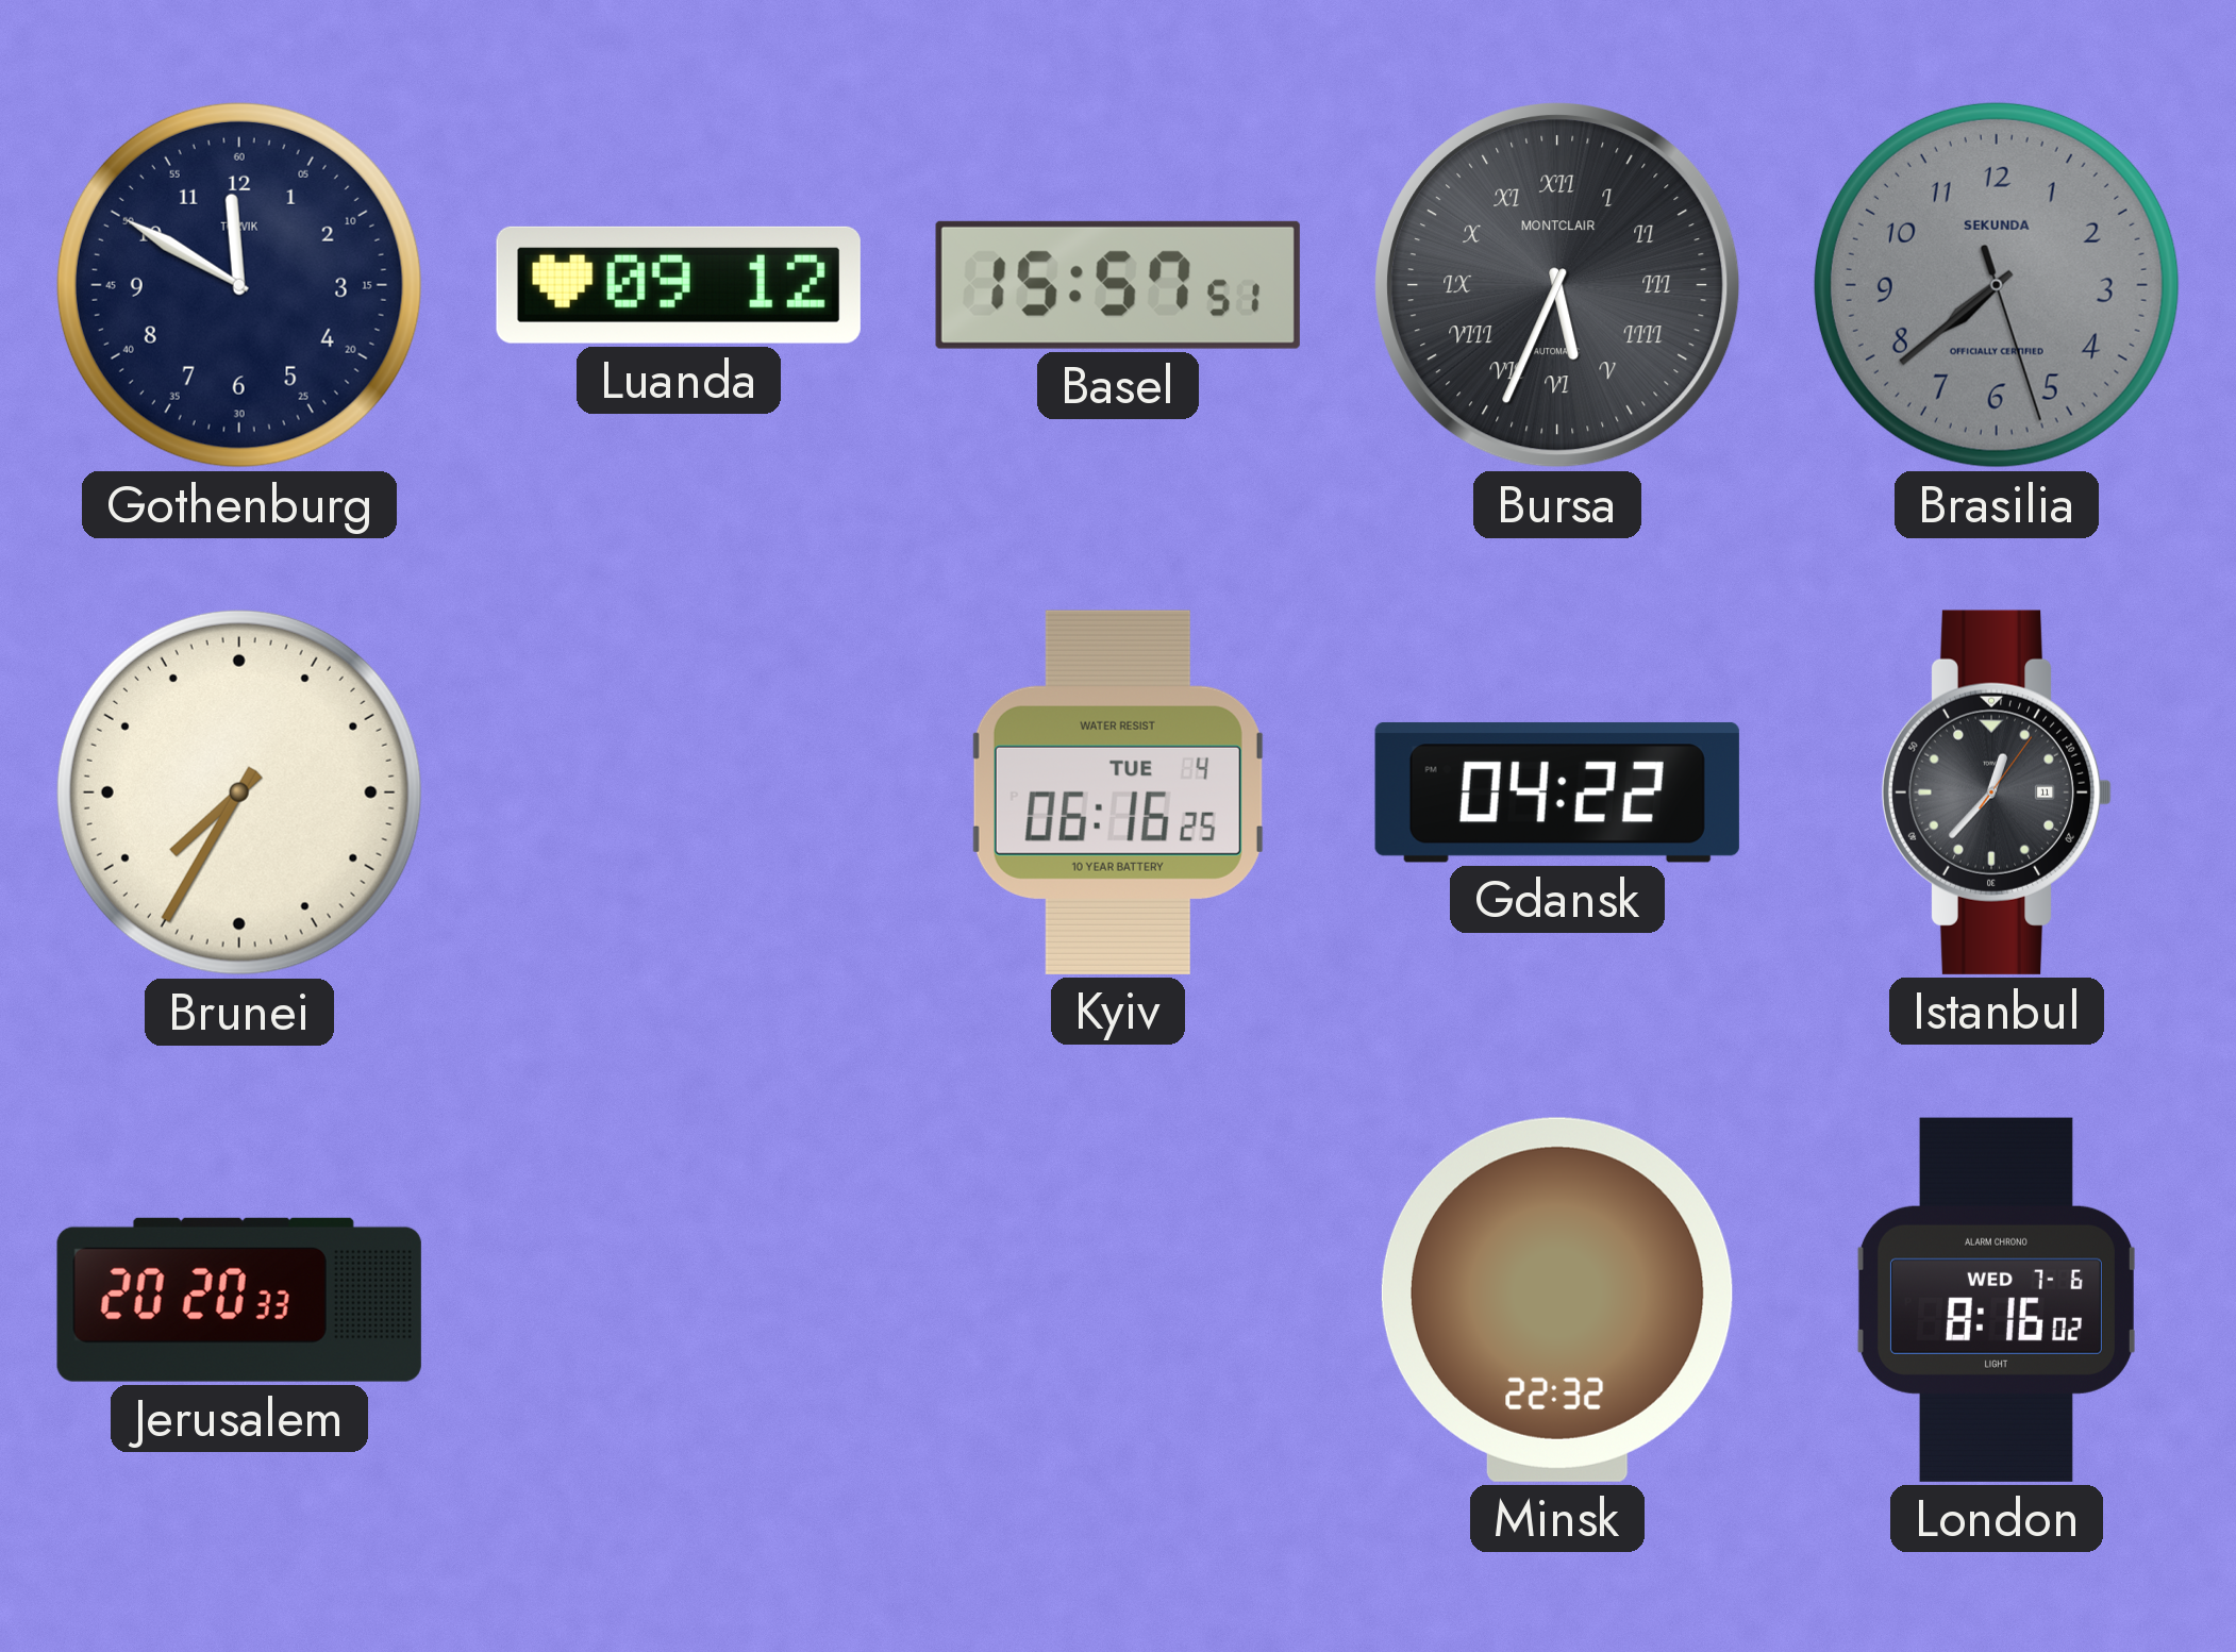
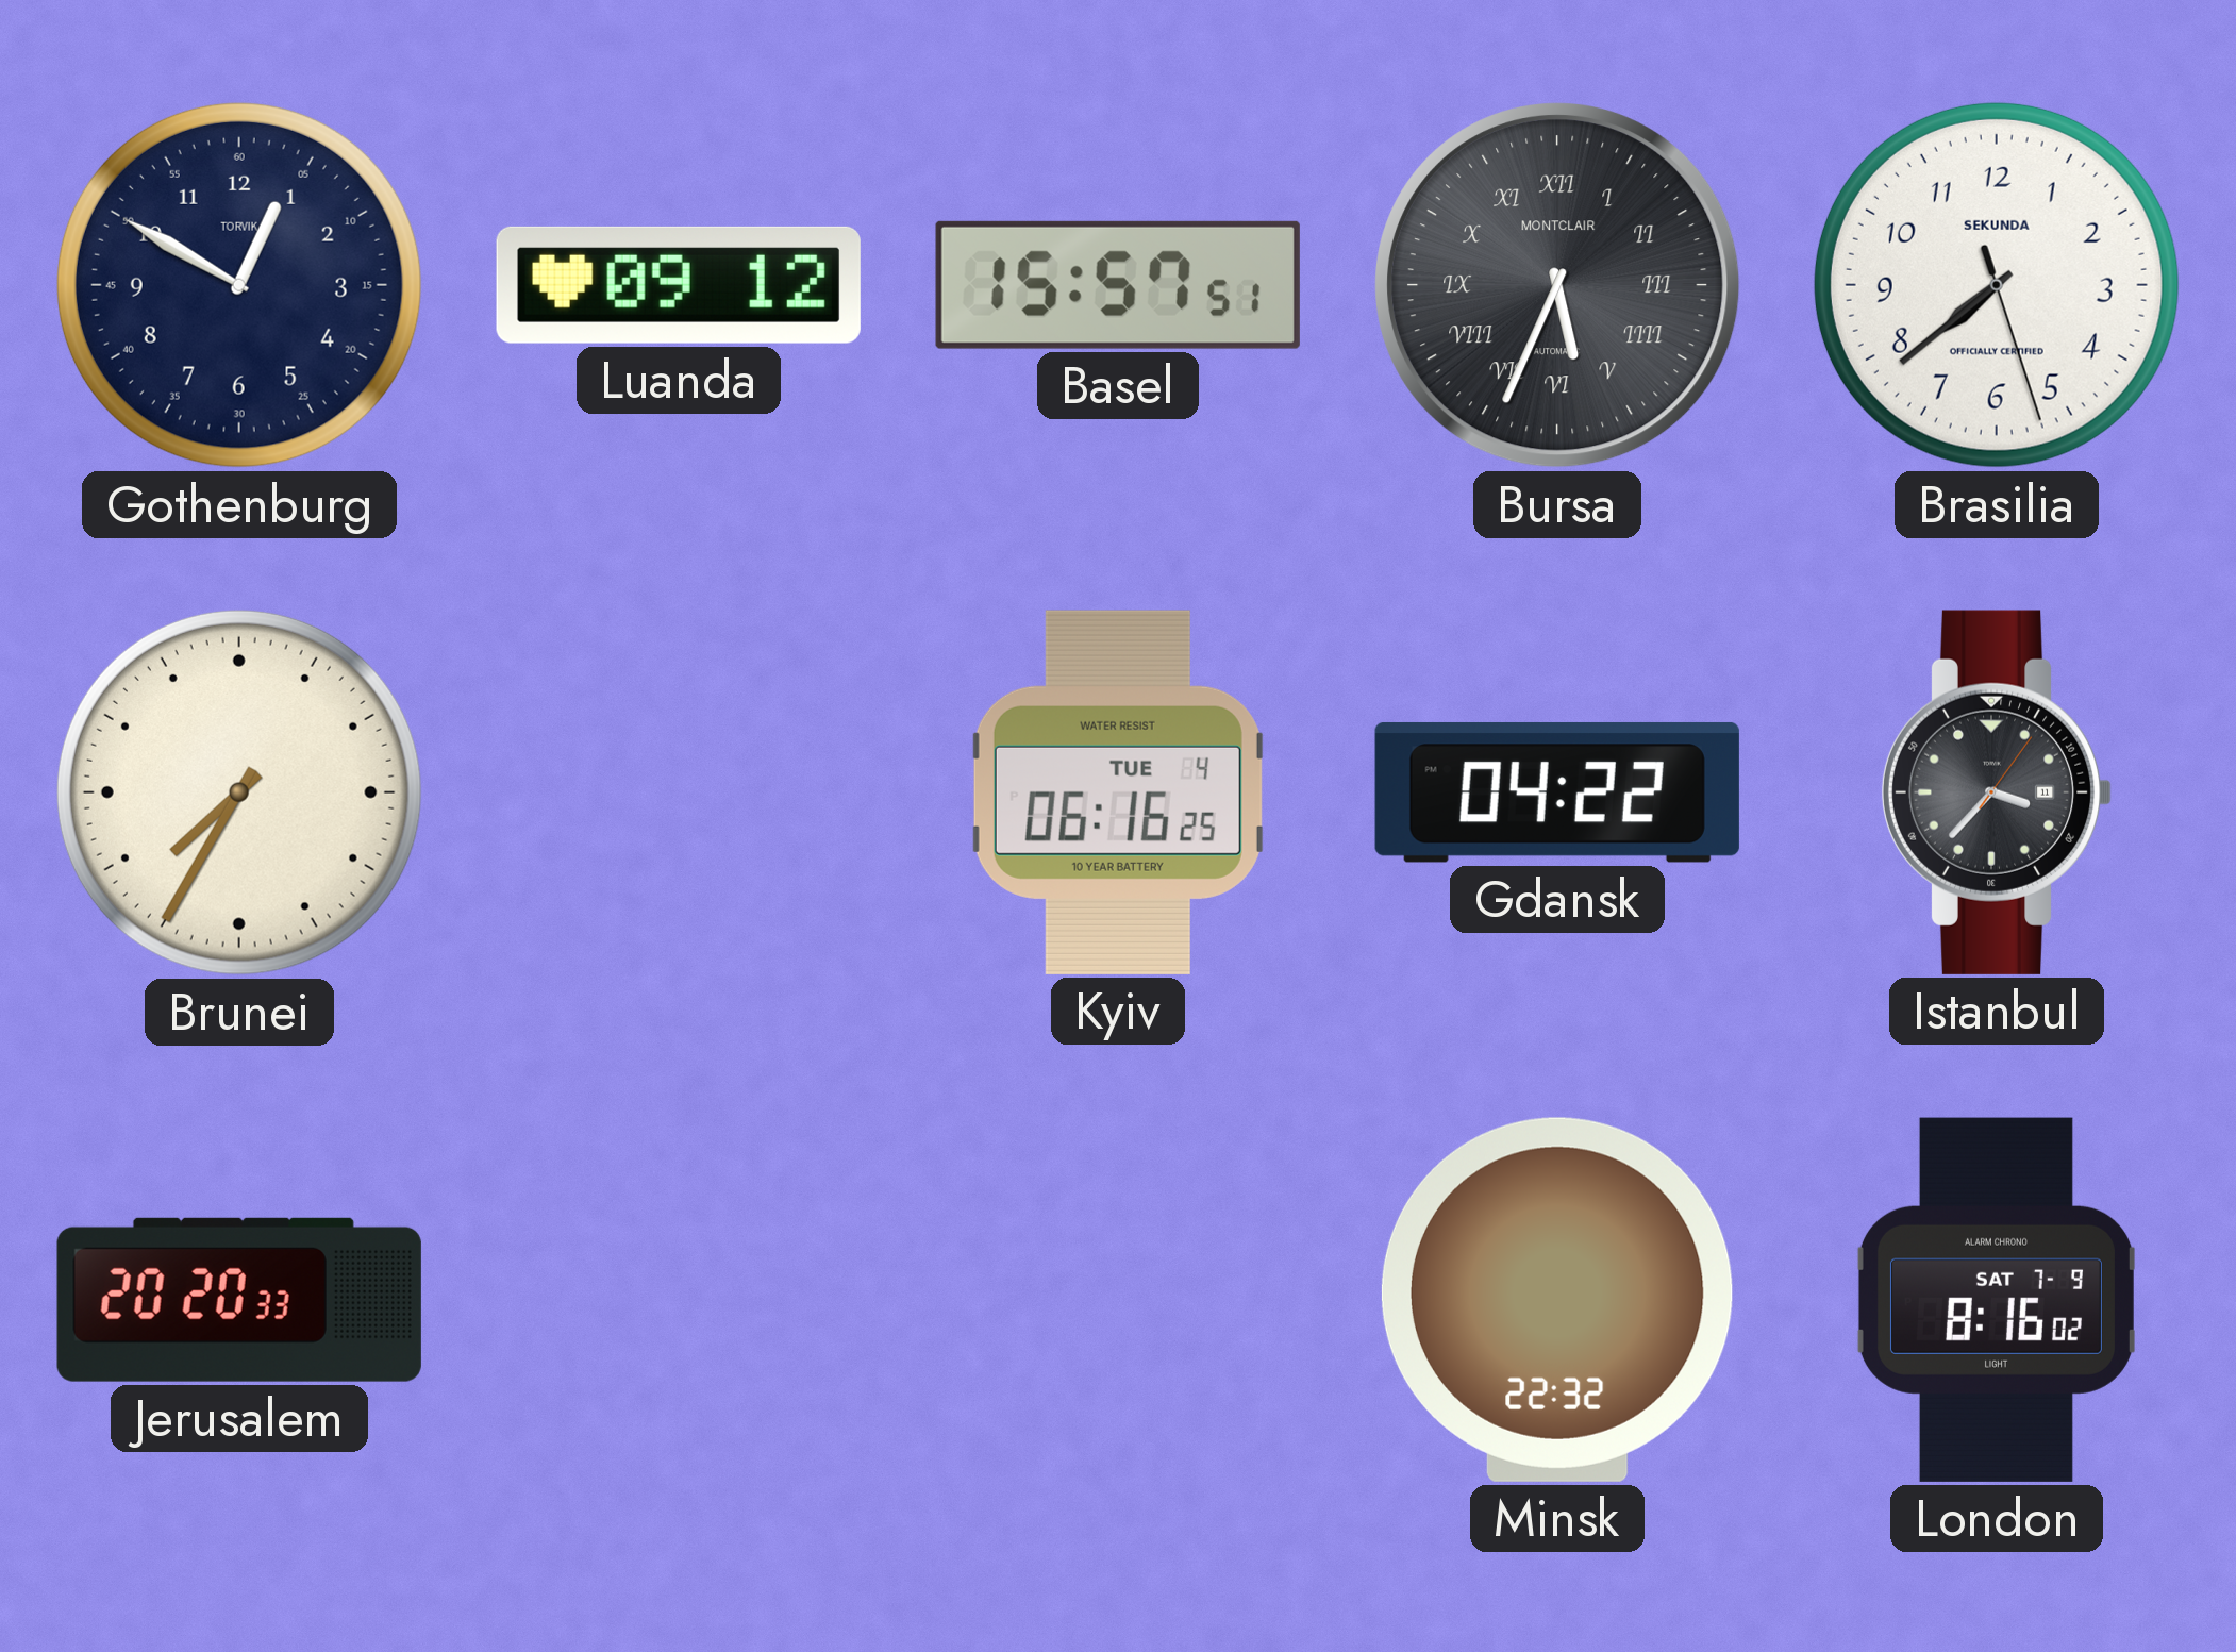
Gothenburg: 11:50 -> 12:50 (239, 285)
Brasilia dial: grey -> white (1997, 285)
Istanbul: 12:37 -> 3:37 (1997, 792)
London date: WED 7-6 -> SAT 7-9 (1997, 1300)
